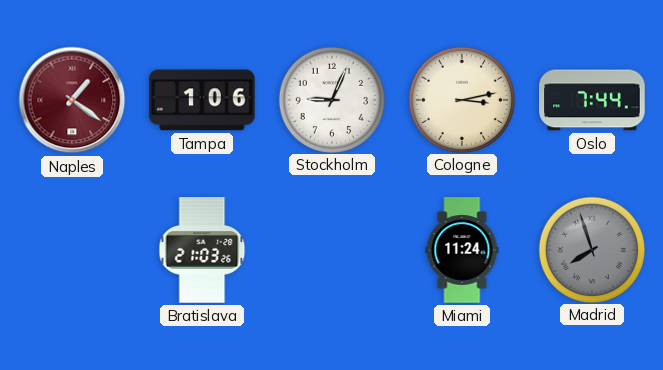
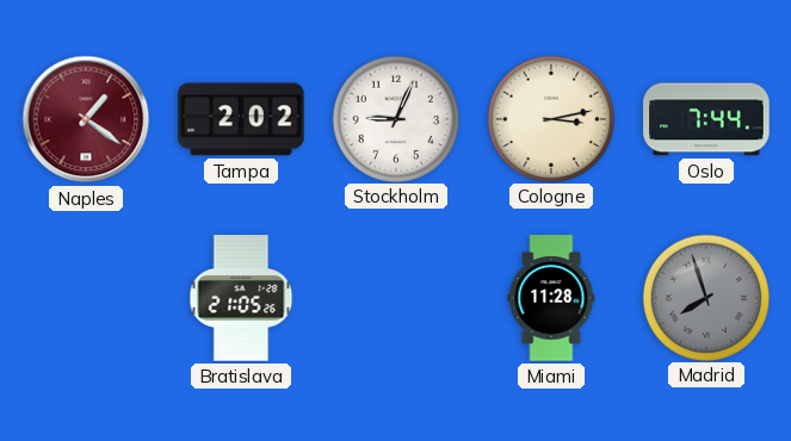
Tampa: 1:06 -> 2:02 (241, 119)
Bratislava: 21:03 -> 21:05 (241, 298)
Miami: 11:24 -> 11:28 (551, 298)
